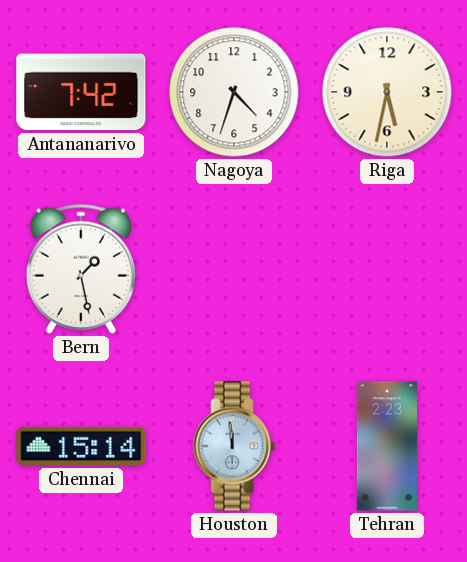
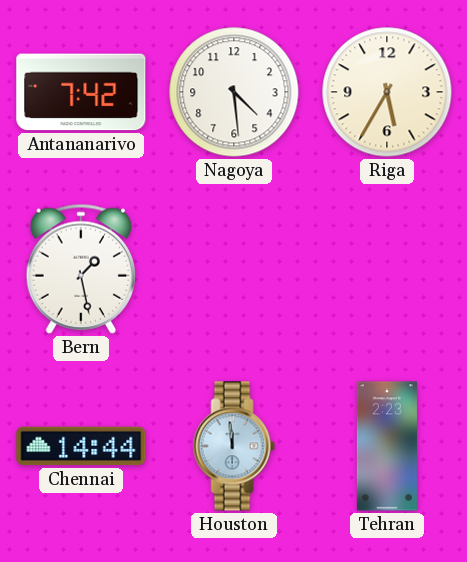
Nagoya: 4:33 -> 4:29 (234, 92)
Riga: 5:32 -> 5:35 (387, 92)
Chennai: 15:14 -> 14:44 (81, 446)
